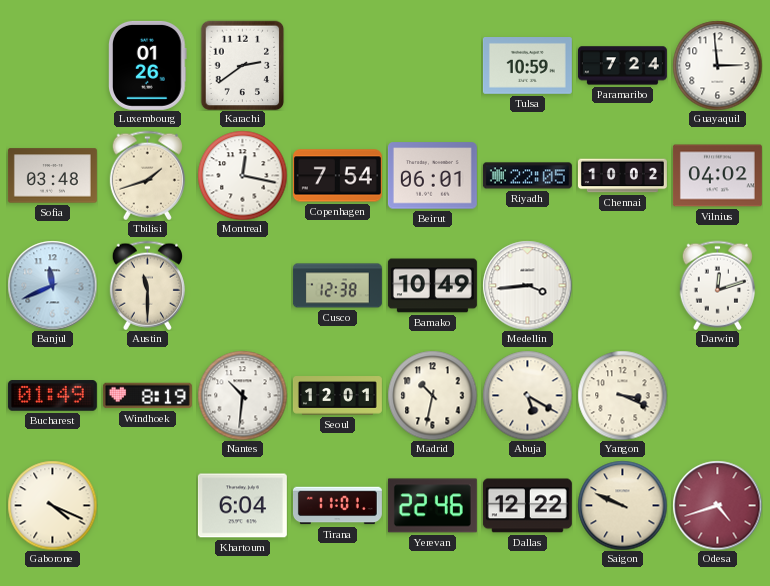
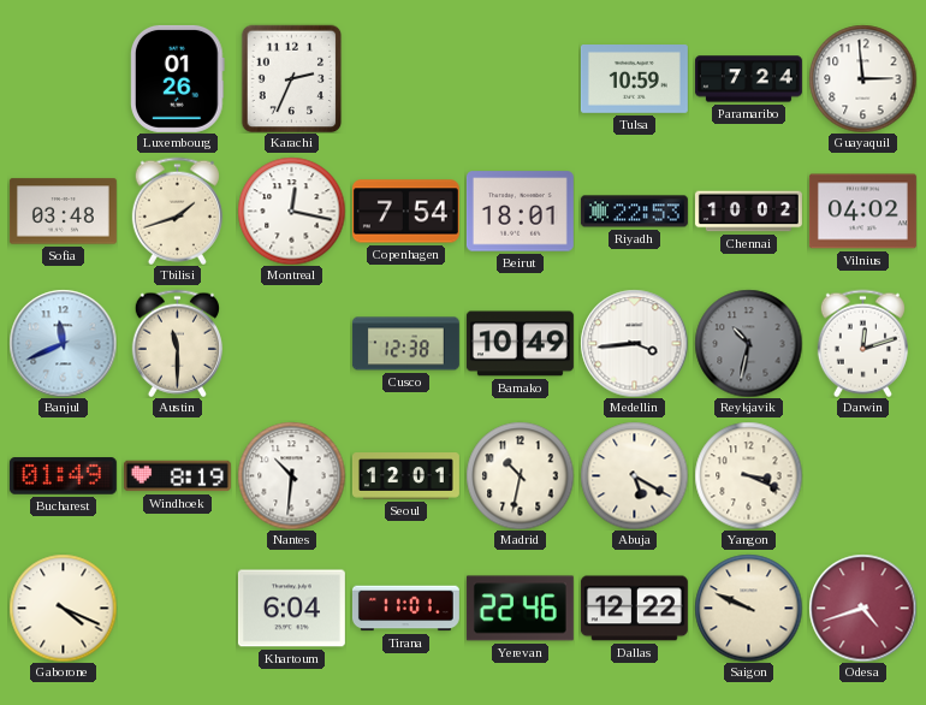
Karachi: 2:39 -> 2:34 (292, 78)
Beirut: 06:01 -> 18:01 (520, 212)
Riyadh: 22:05 -> 22:53 (634, 212)
Reykjavik: none -> 10:32 (748, 343)
